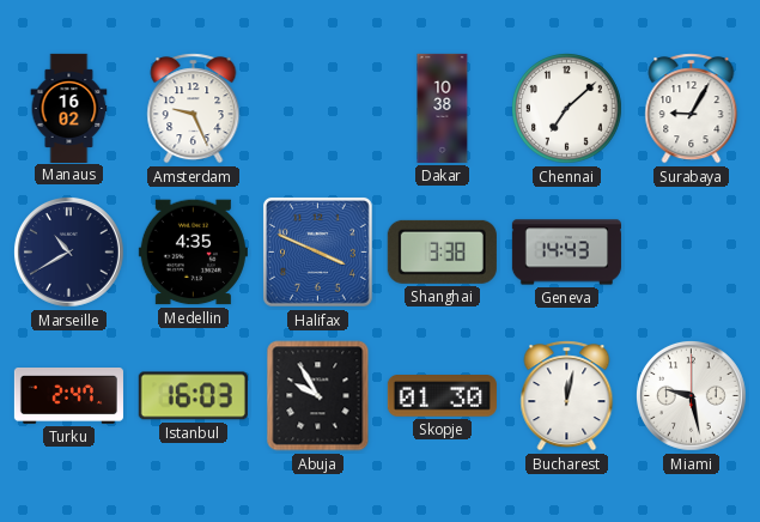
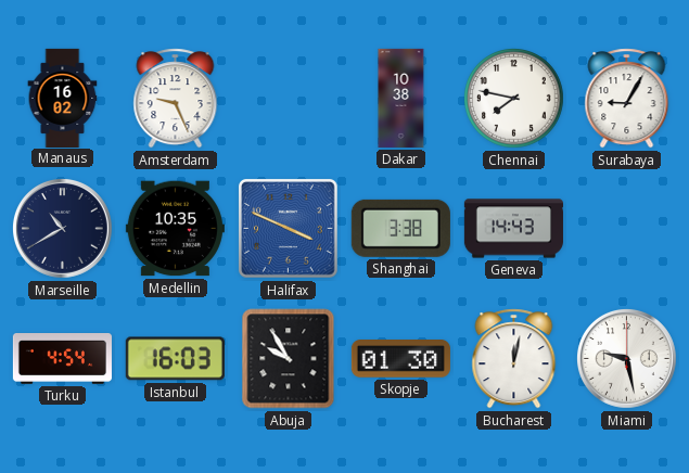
Chennai: 7:08 -> 7:47 (514, 99)
Medellin: 4:35 -> 10:35 (175, 229)
Turku: 2:47 -> 4:54 (62, 359)
